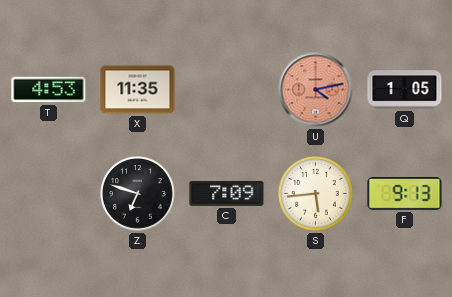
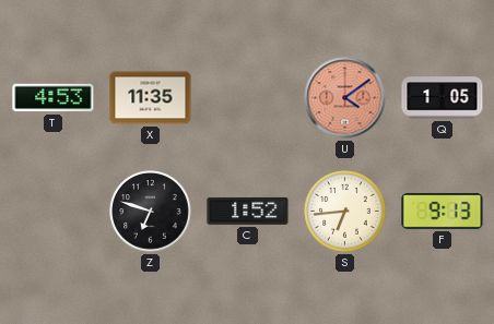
U: 4:13 -> 4:09 (345, 98)
C: 7:09 -> 1:52 (248, 211)
S: 5:44 -> 6:44 (345, 212)
